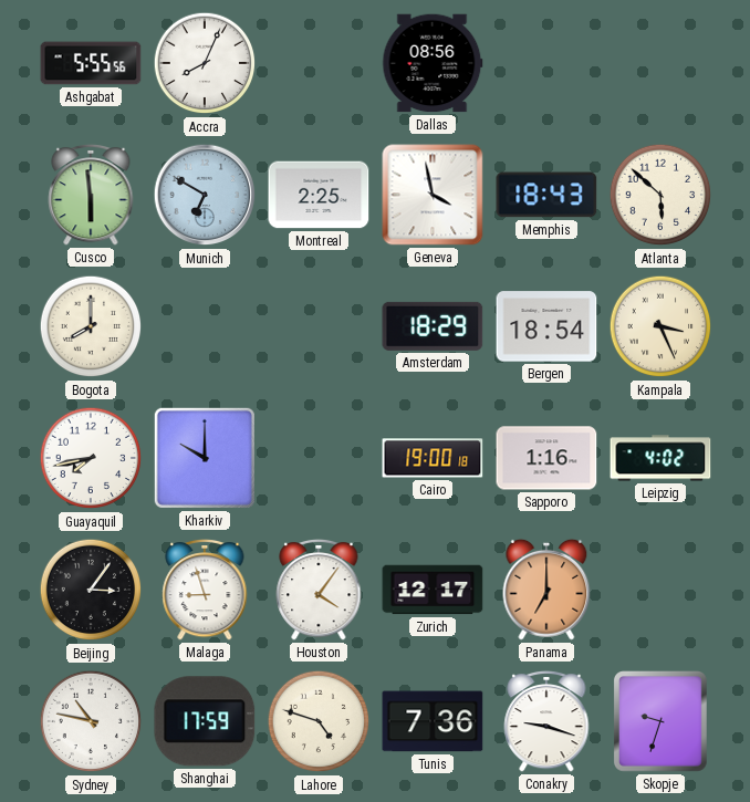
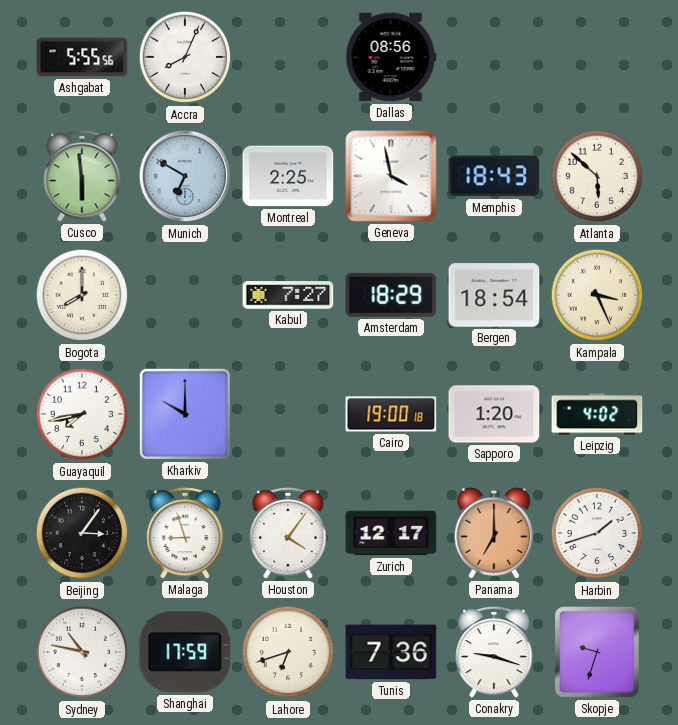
Kabul: none -> 7:27 (288, 295)
Sapporo: 1:16 -> 1:20 (494, 414)
Harbin: none -> 1:42 (597, 533)
Lahore: 4:48 -> 6:42 (288, 652)
